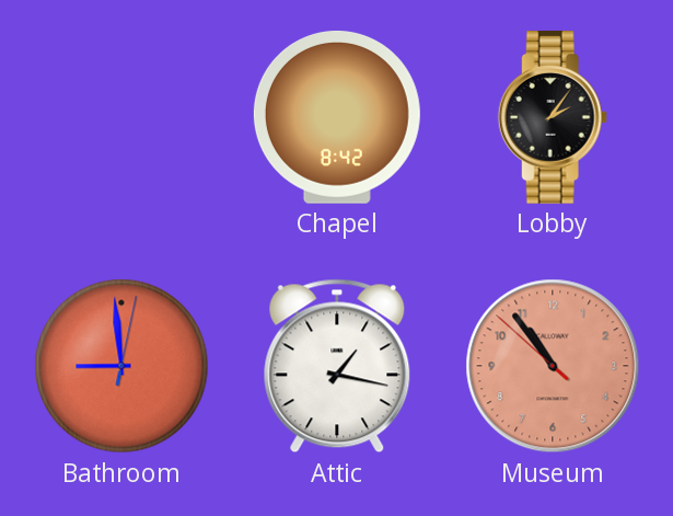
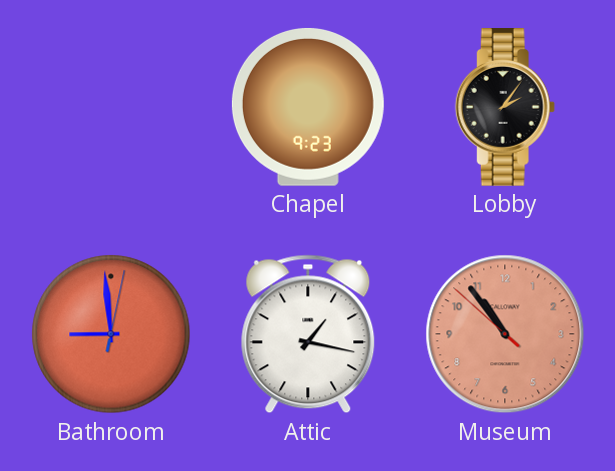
Chapel: 8:42 -> 9:23 (308, 107)
